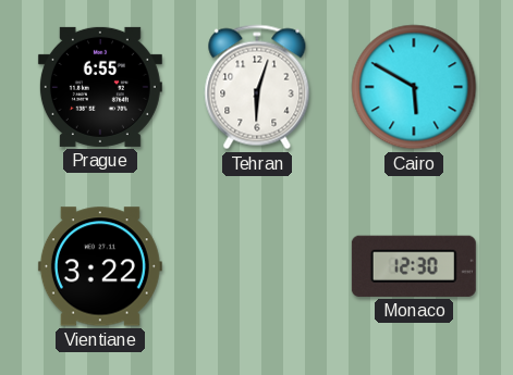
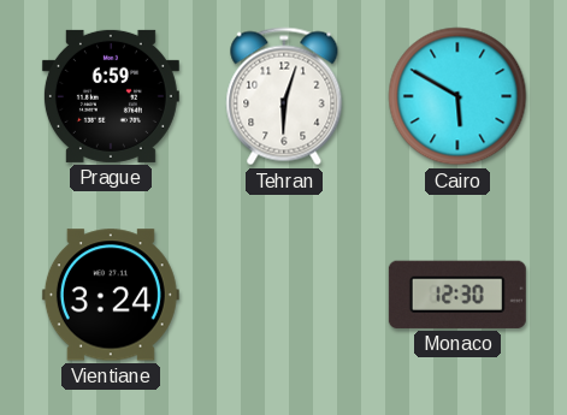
Prague: 6:55 -> 6:59 (111, 96)
Vientiane: 3:22 -> 3:24 (111, 295)
